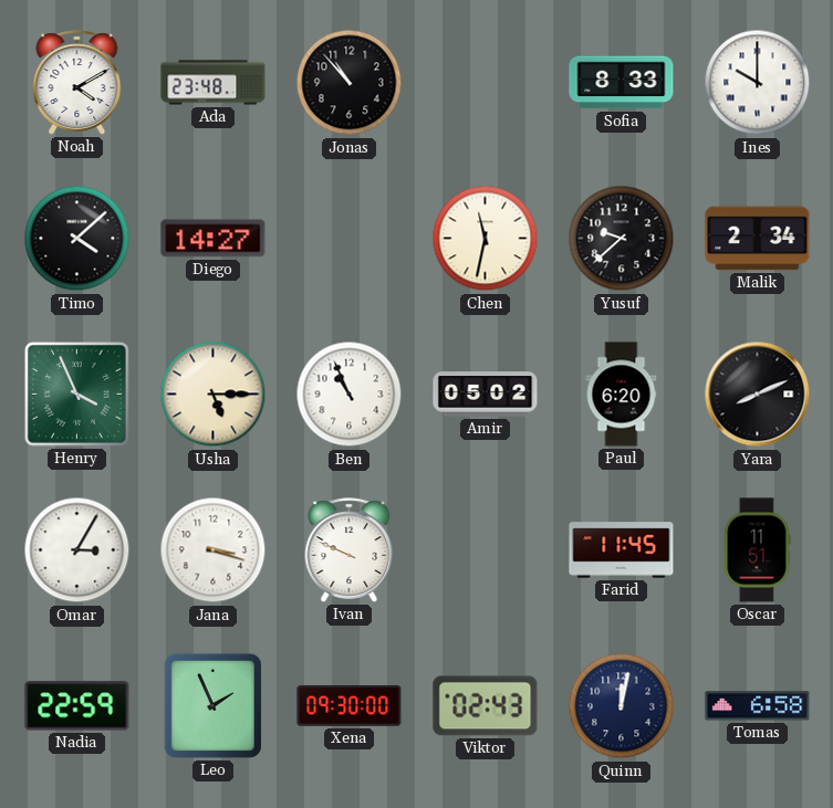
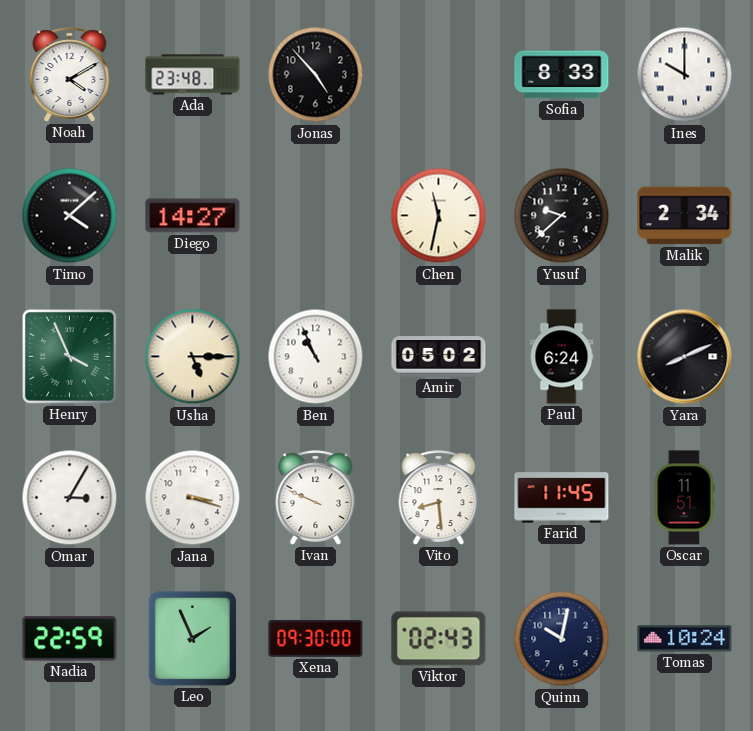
Jonas: 10:53 -> 4:53 (316, 75)
Paul: 6:20 -> 6:24 (562, 357)
Vito: none -> 8:29 (439, 498)
Quinn: 12:02 -> 10:02 (562, 639)
Tomas: 6:58 -> 10:24 (685, 639)
